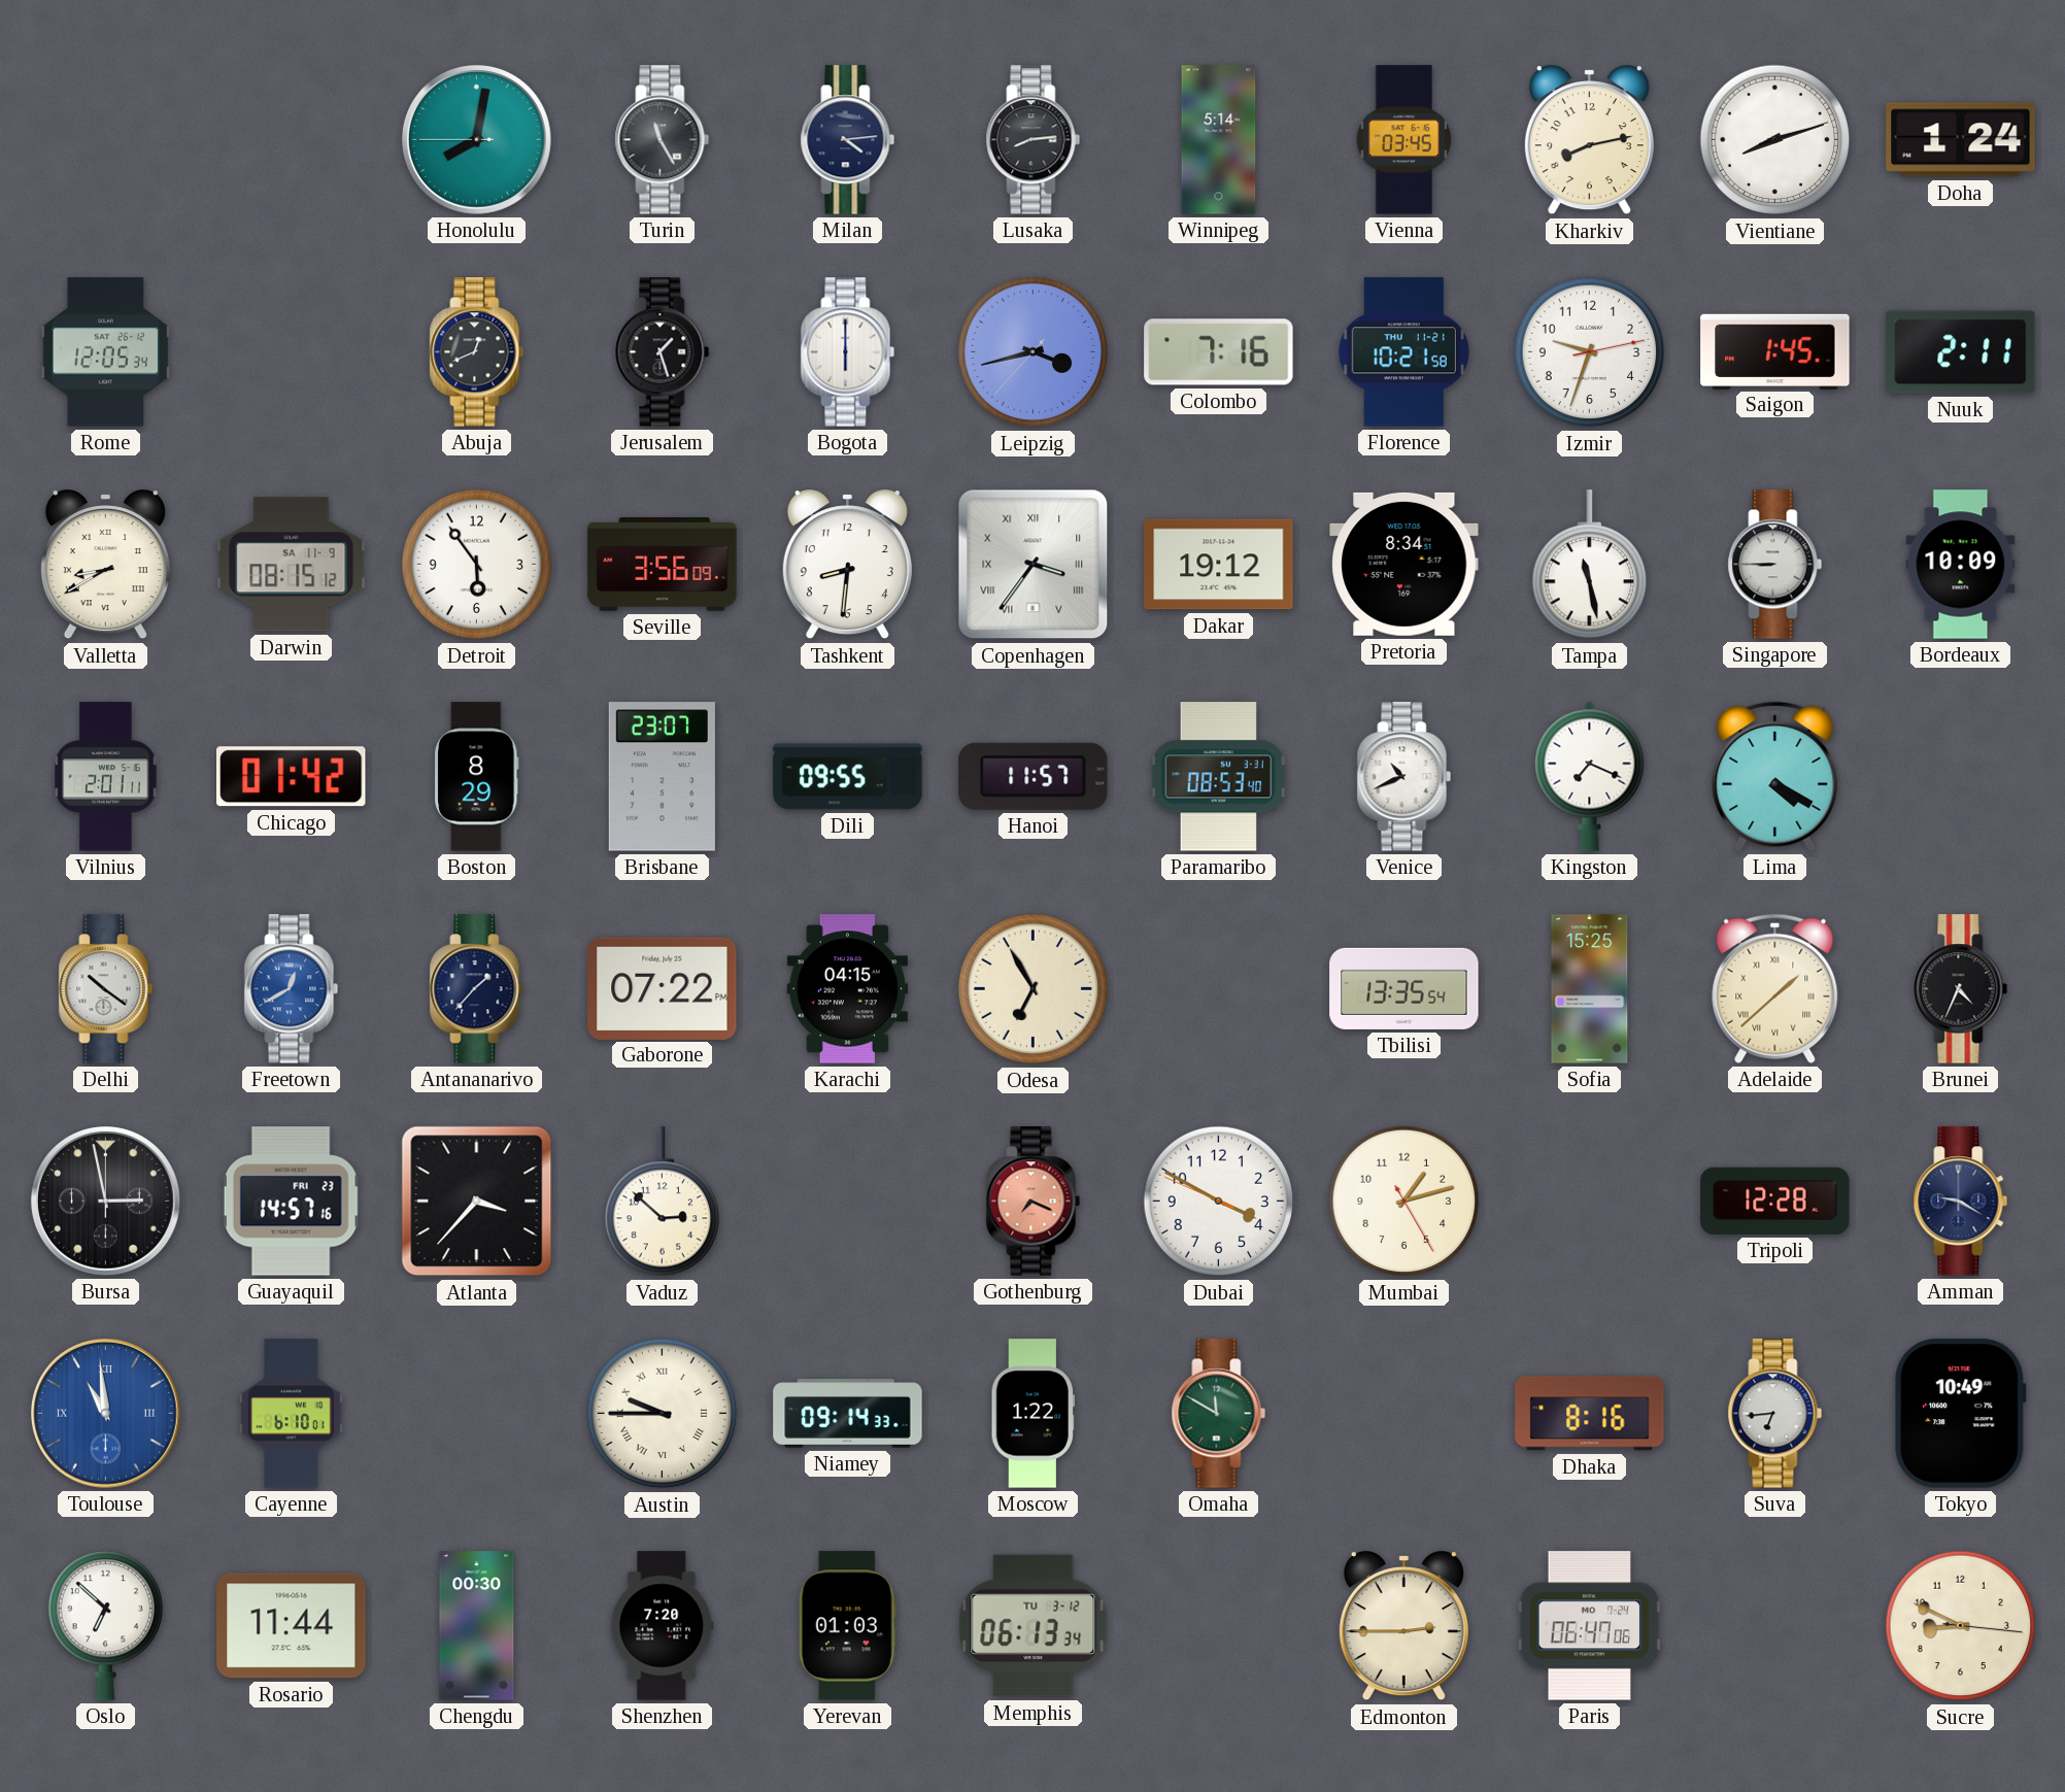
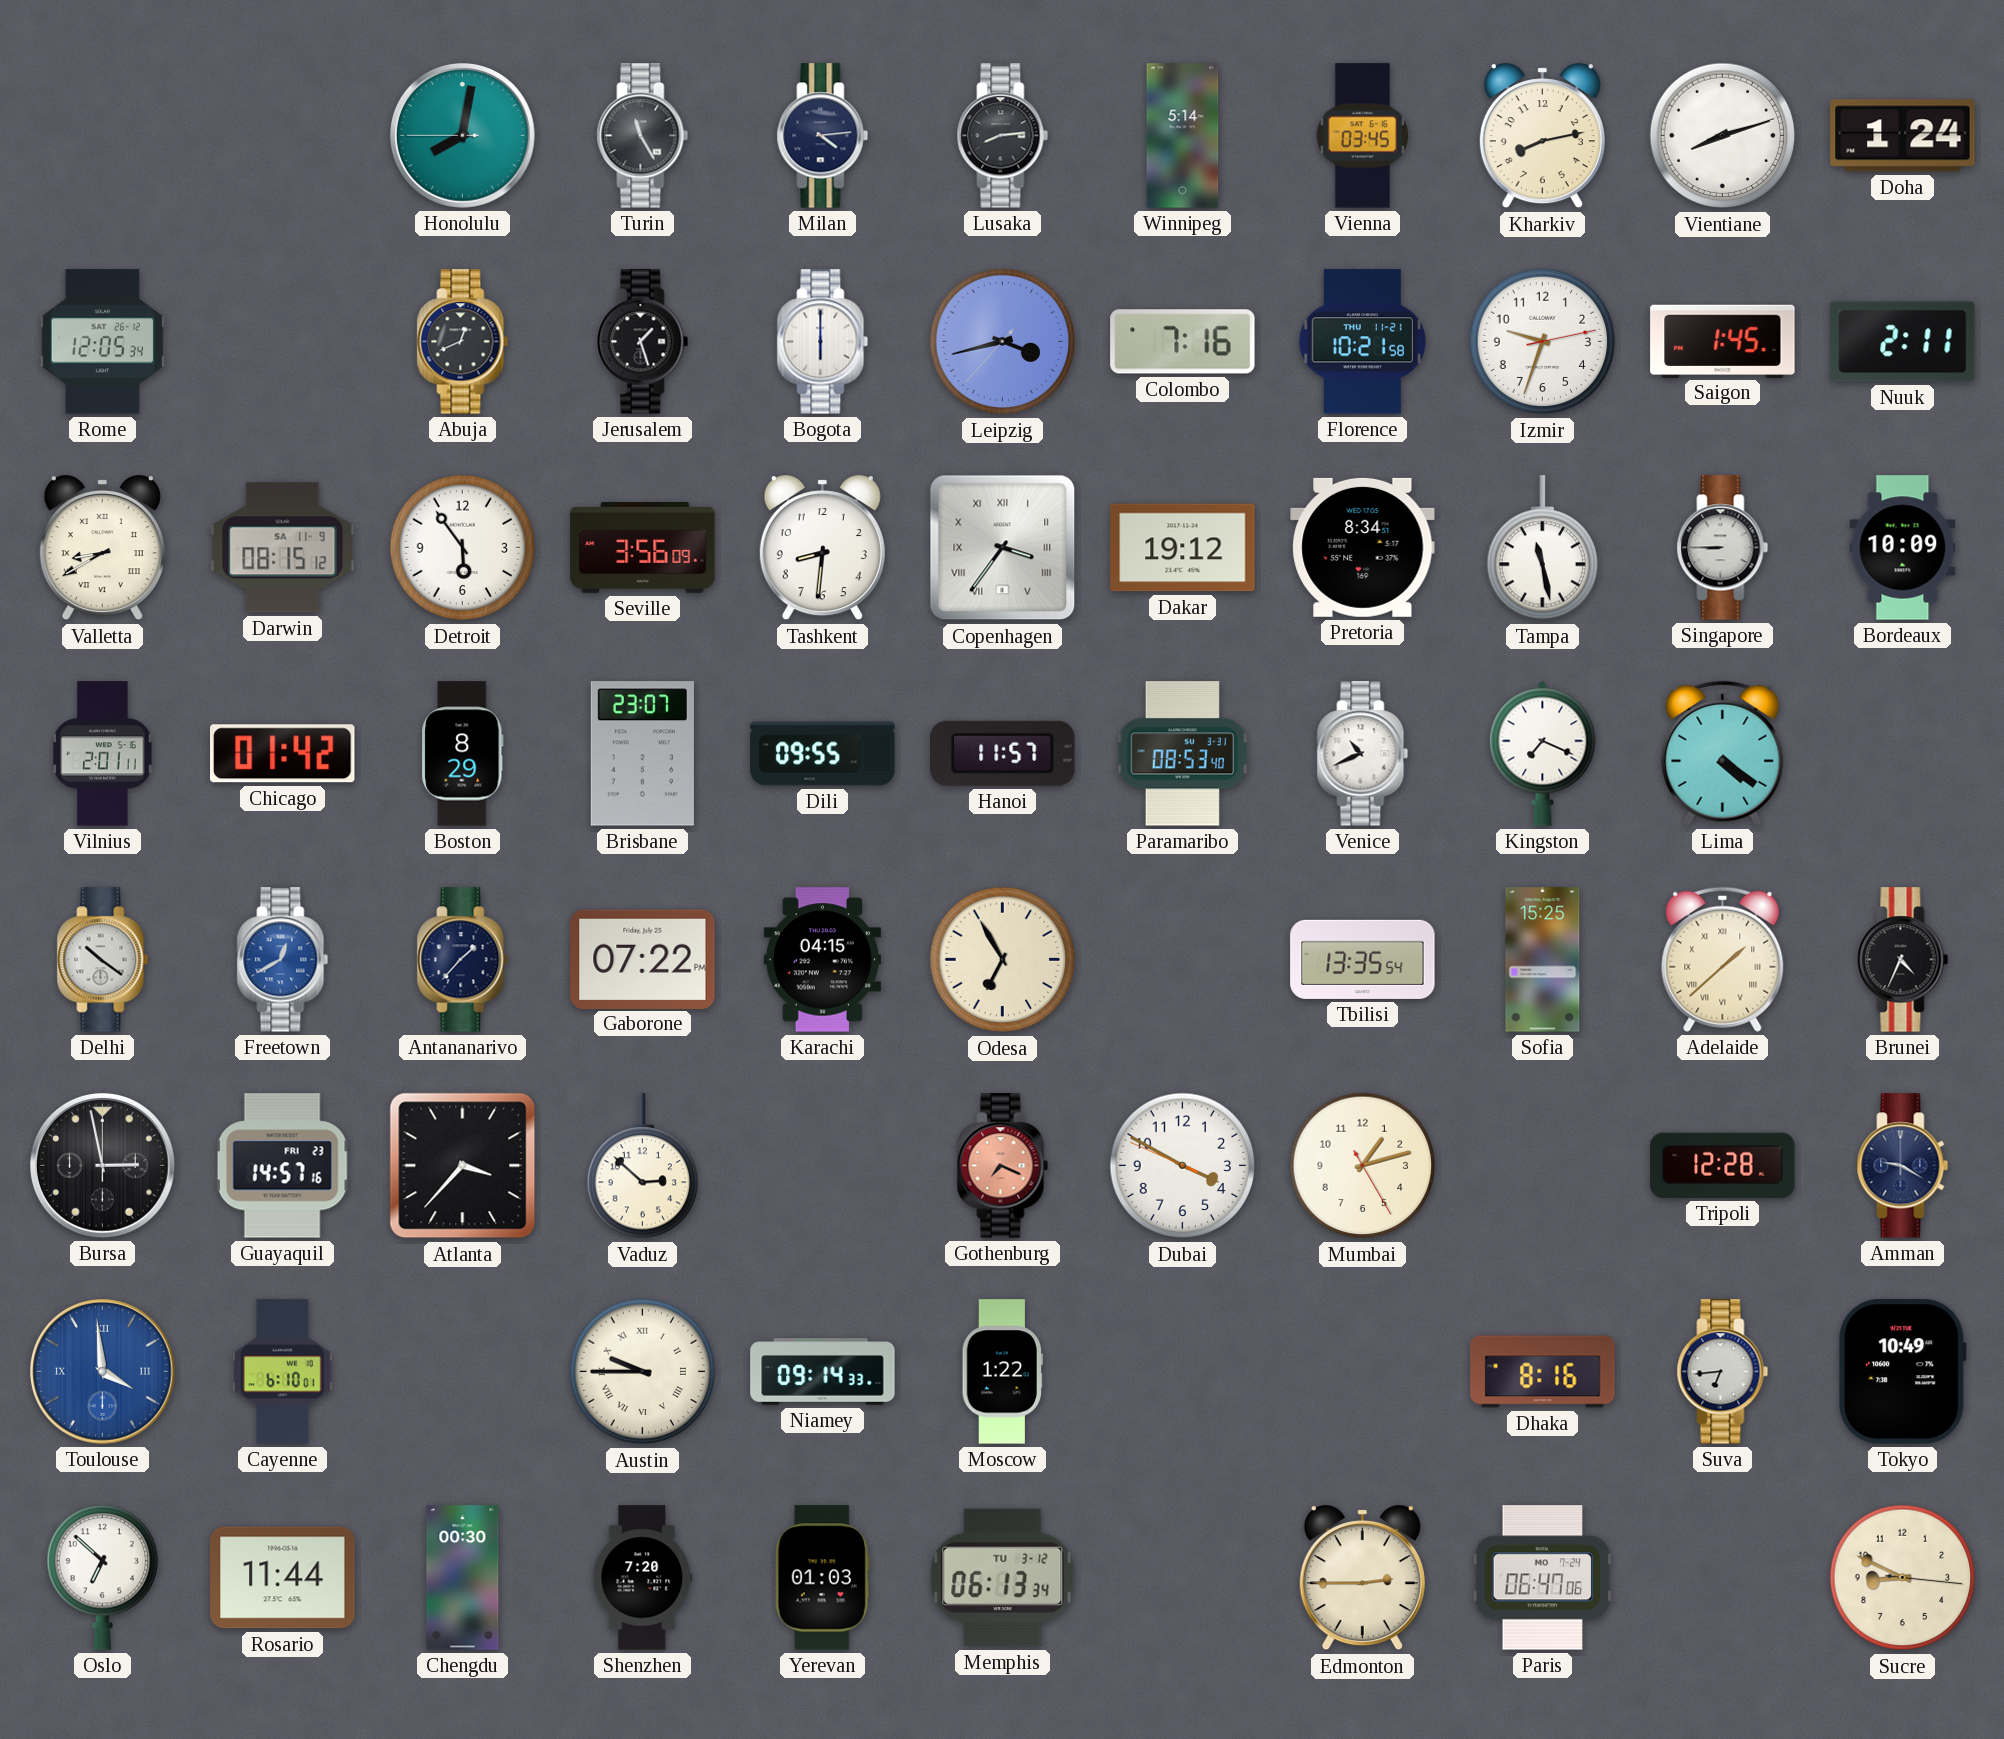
Lima: 4:20 -> 4:21 (1723, 753)
Toulouse: 10:59 -> 3:59 (103, 1372)
Omaha: 11:50 -> none (1219, 1414)
